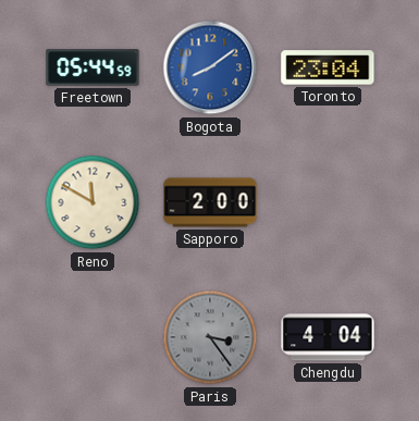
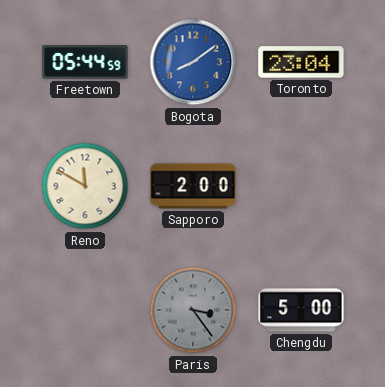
Chengdu: 4:04 -> 5:00 (301, 310)
